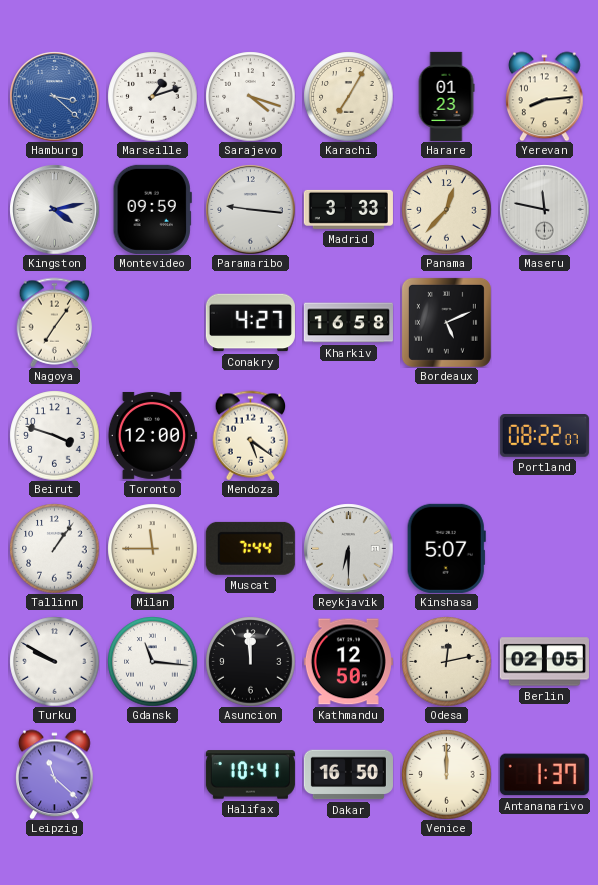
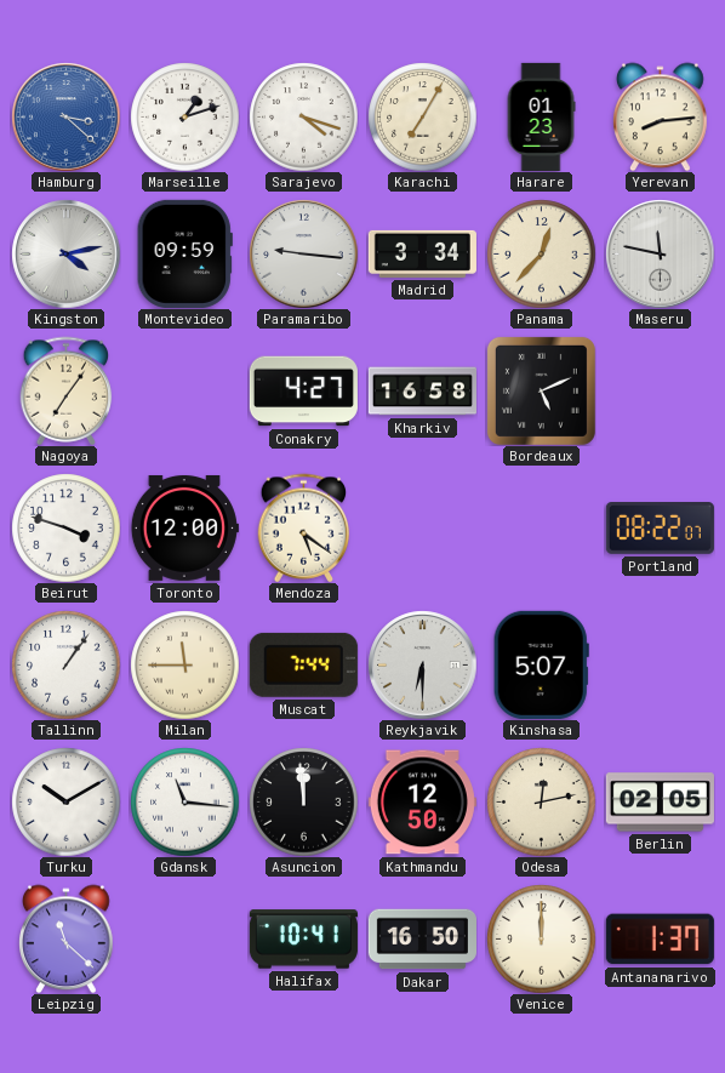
Madrid: 3:33 -> 3:34 (422, 253)
Turku: 9:50 -> 10:10 (65, 801)
